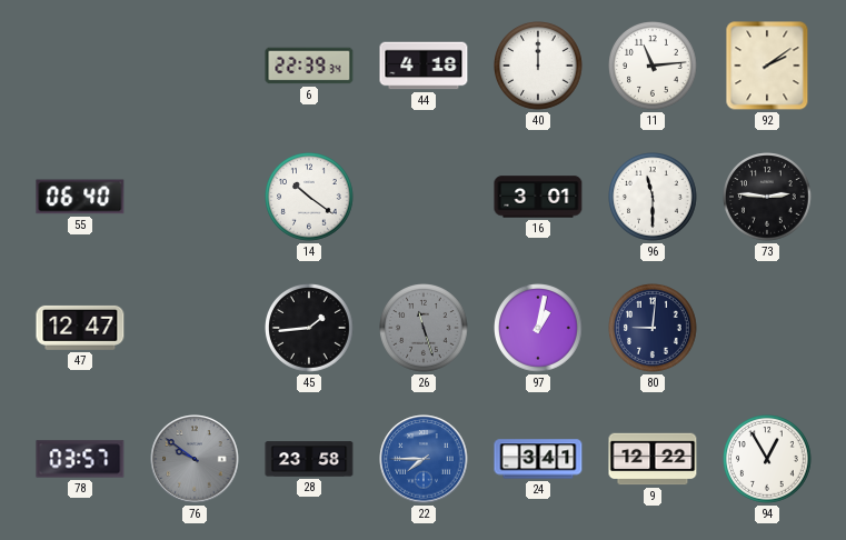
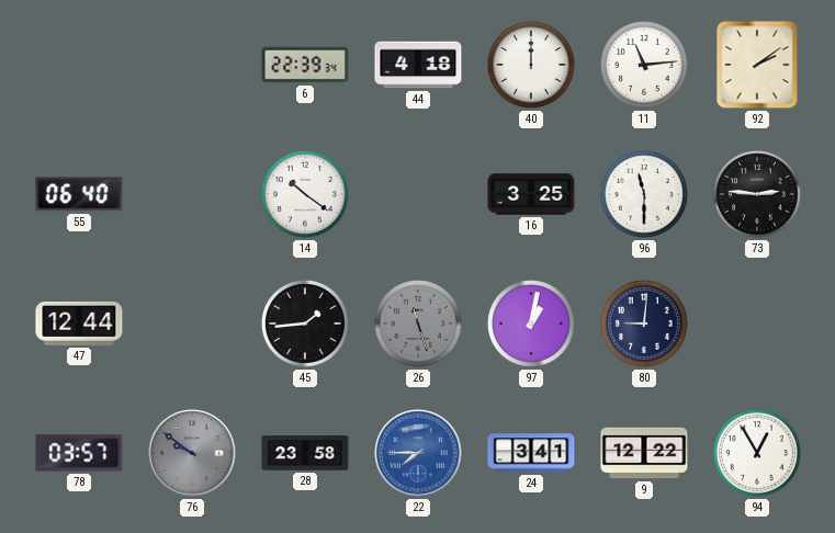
16: 3:01 -> 3:25 (531, 194)
47: 12:47 -> 12:44 (79, 324)
